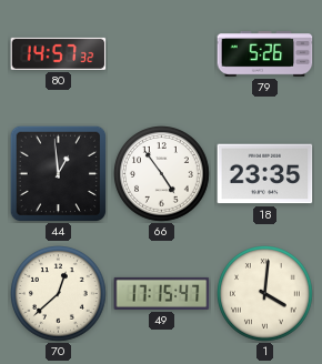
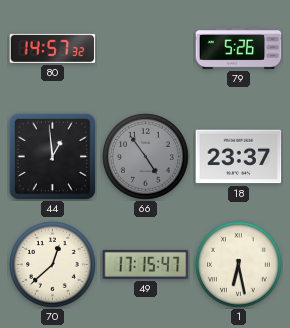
66 dial: white -> grey (146, 157)
18: 23:35 -> 23:37 (239, 157)
1: 4:01 -> 6:28 (239, 265)
